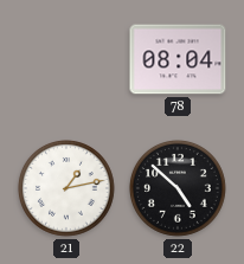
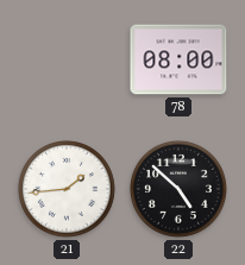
78: 08:04 -> 08:00 (178, 59)
21: 1:13 -> 1:44 (67, 189)
